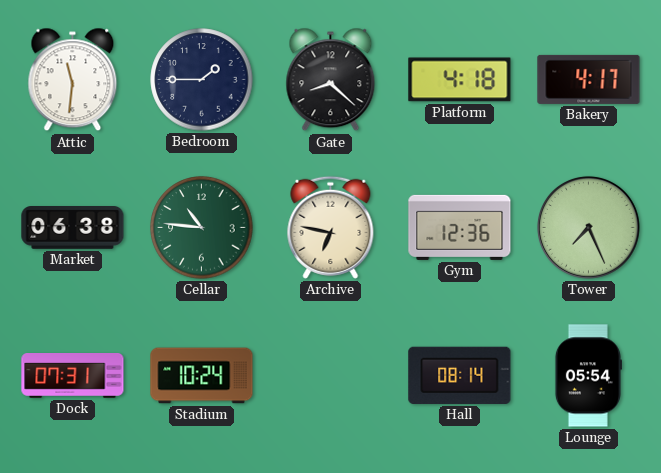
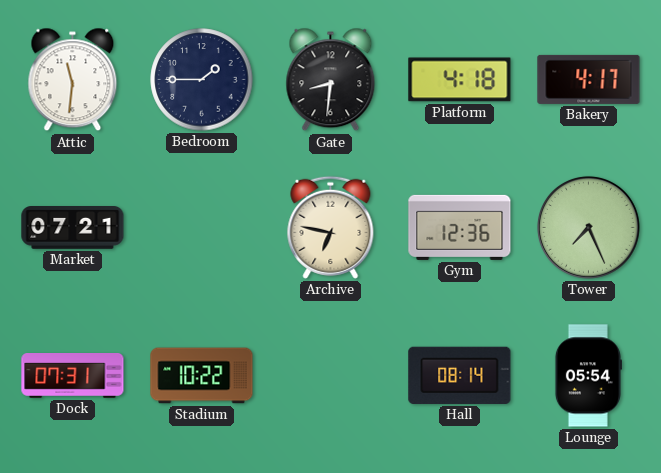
Gate: 8:22 -> 8:31 (331, 80)
Market: 06:38 -> 07:21 (73, 228)
Cellar: 10:46 -> none (202, 228)
Stadium: 10:24 -> 10:22 (202, 376)
